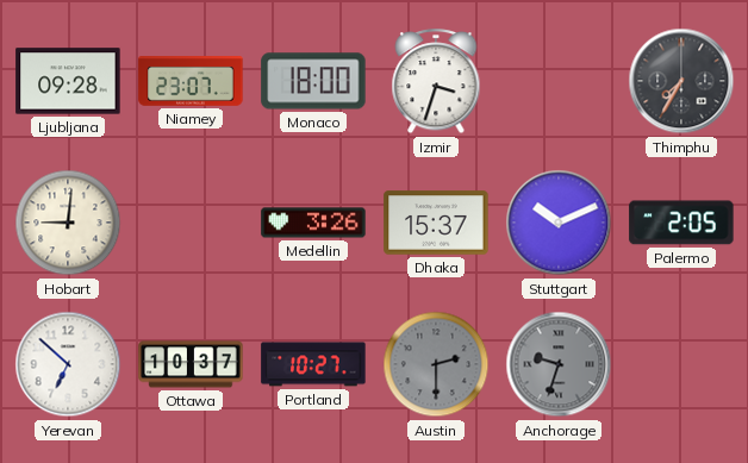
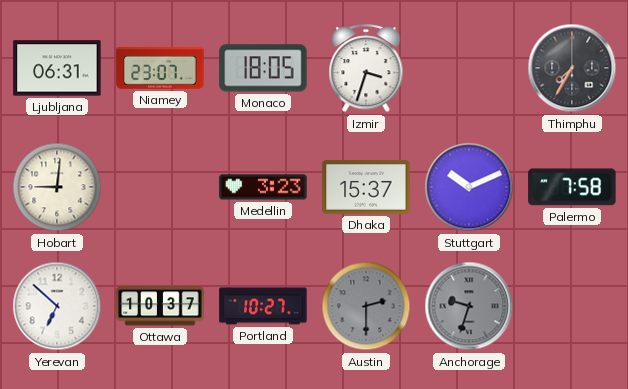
Ljubljana: 09:28 -> 06:31 (57, 68)
Monaco: 18:00 -> 18:05 (263, 68)
Medellin: 3:26 -> 3:23 (263, 187)
Palermo: 2:05 -> 7:58 (572, 187)
